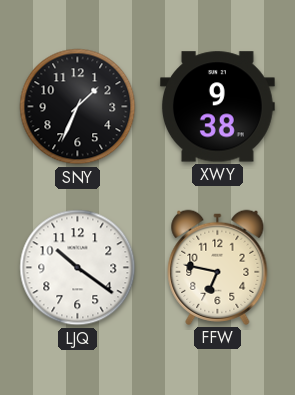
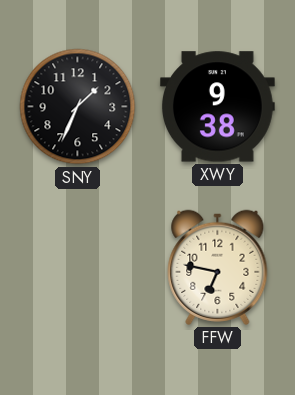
LJQ: 10:21 -> none (78, 268)
